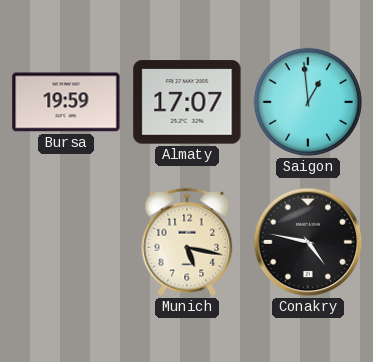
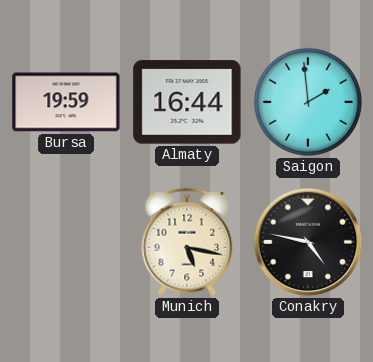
Almaty: 17:07 -> 16:44 (187, 102)
Saigon: 12:59 -> 1:59 (308, 102)
